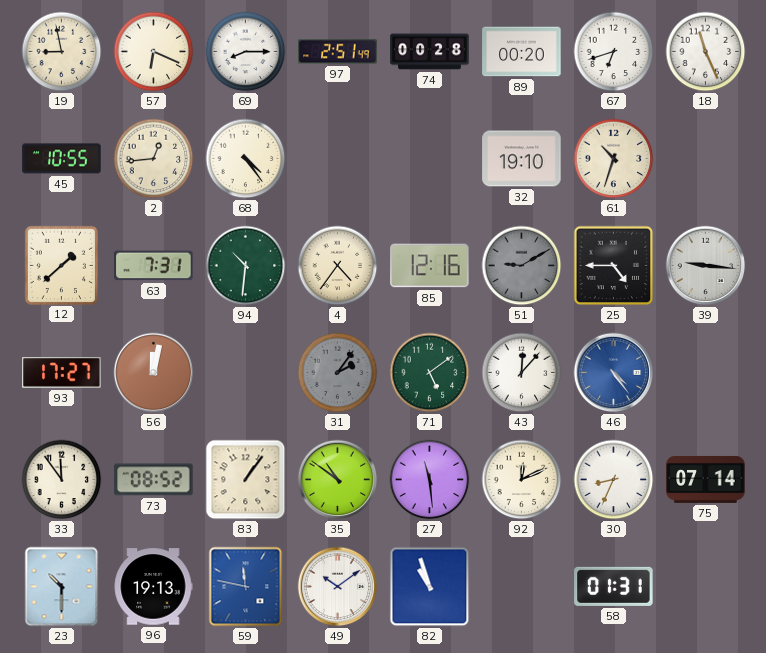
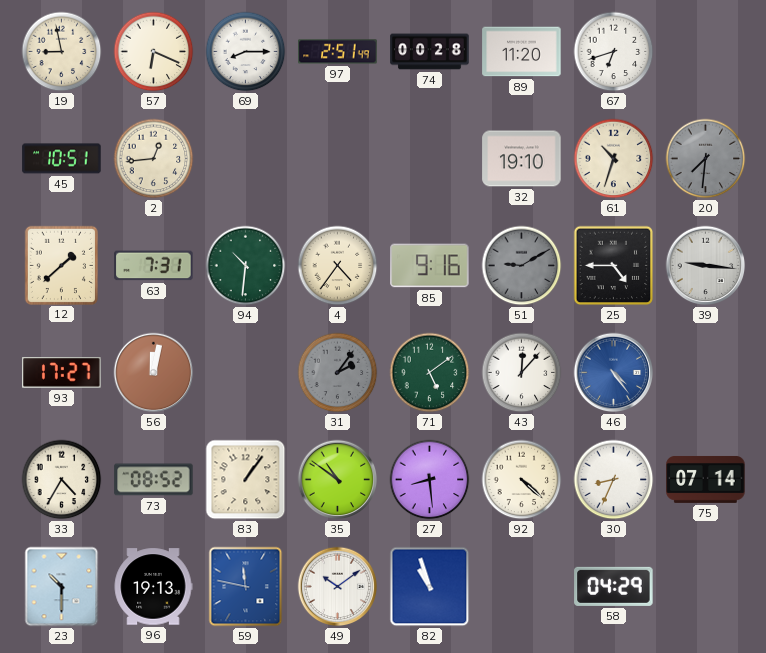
89: 00:20 -> 11:20 (522, 52)
18: 11:26 -> none (706, 52)
45: 10:55 -> 10:51 (62, 159)
68: 4:24 -> none (246, 159)
20: none -> 7:31 (706, 159)
85: 12:16 -> 9:16 (430, 266)
33: 11:54 -> 4:35 (62, 480)
27: 11:29 -> 8:29 (430, 480)
92: 12:11 -> 4:22 (522, 480)
58: 01:31 -> 04:29 (614, 586)
